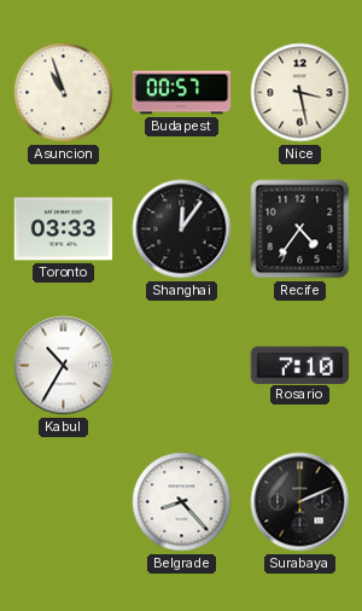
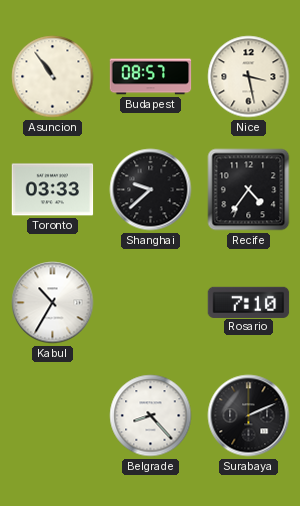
Asuncion: 10:57 -> 10:54 (53, 77)
Budapest: 00:57 -> 08:57 (151, 77)
Shanghai: 12:06 -> 9:38 (151, 190)
